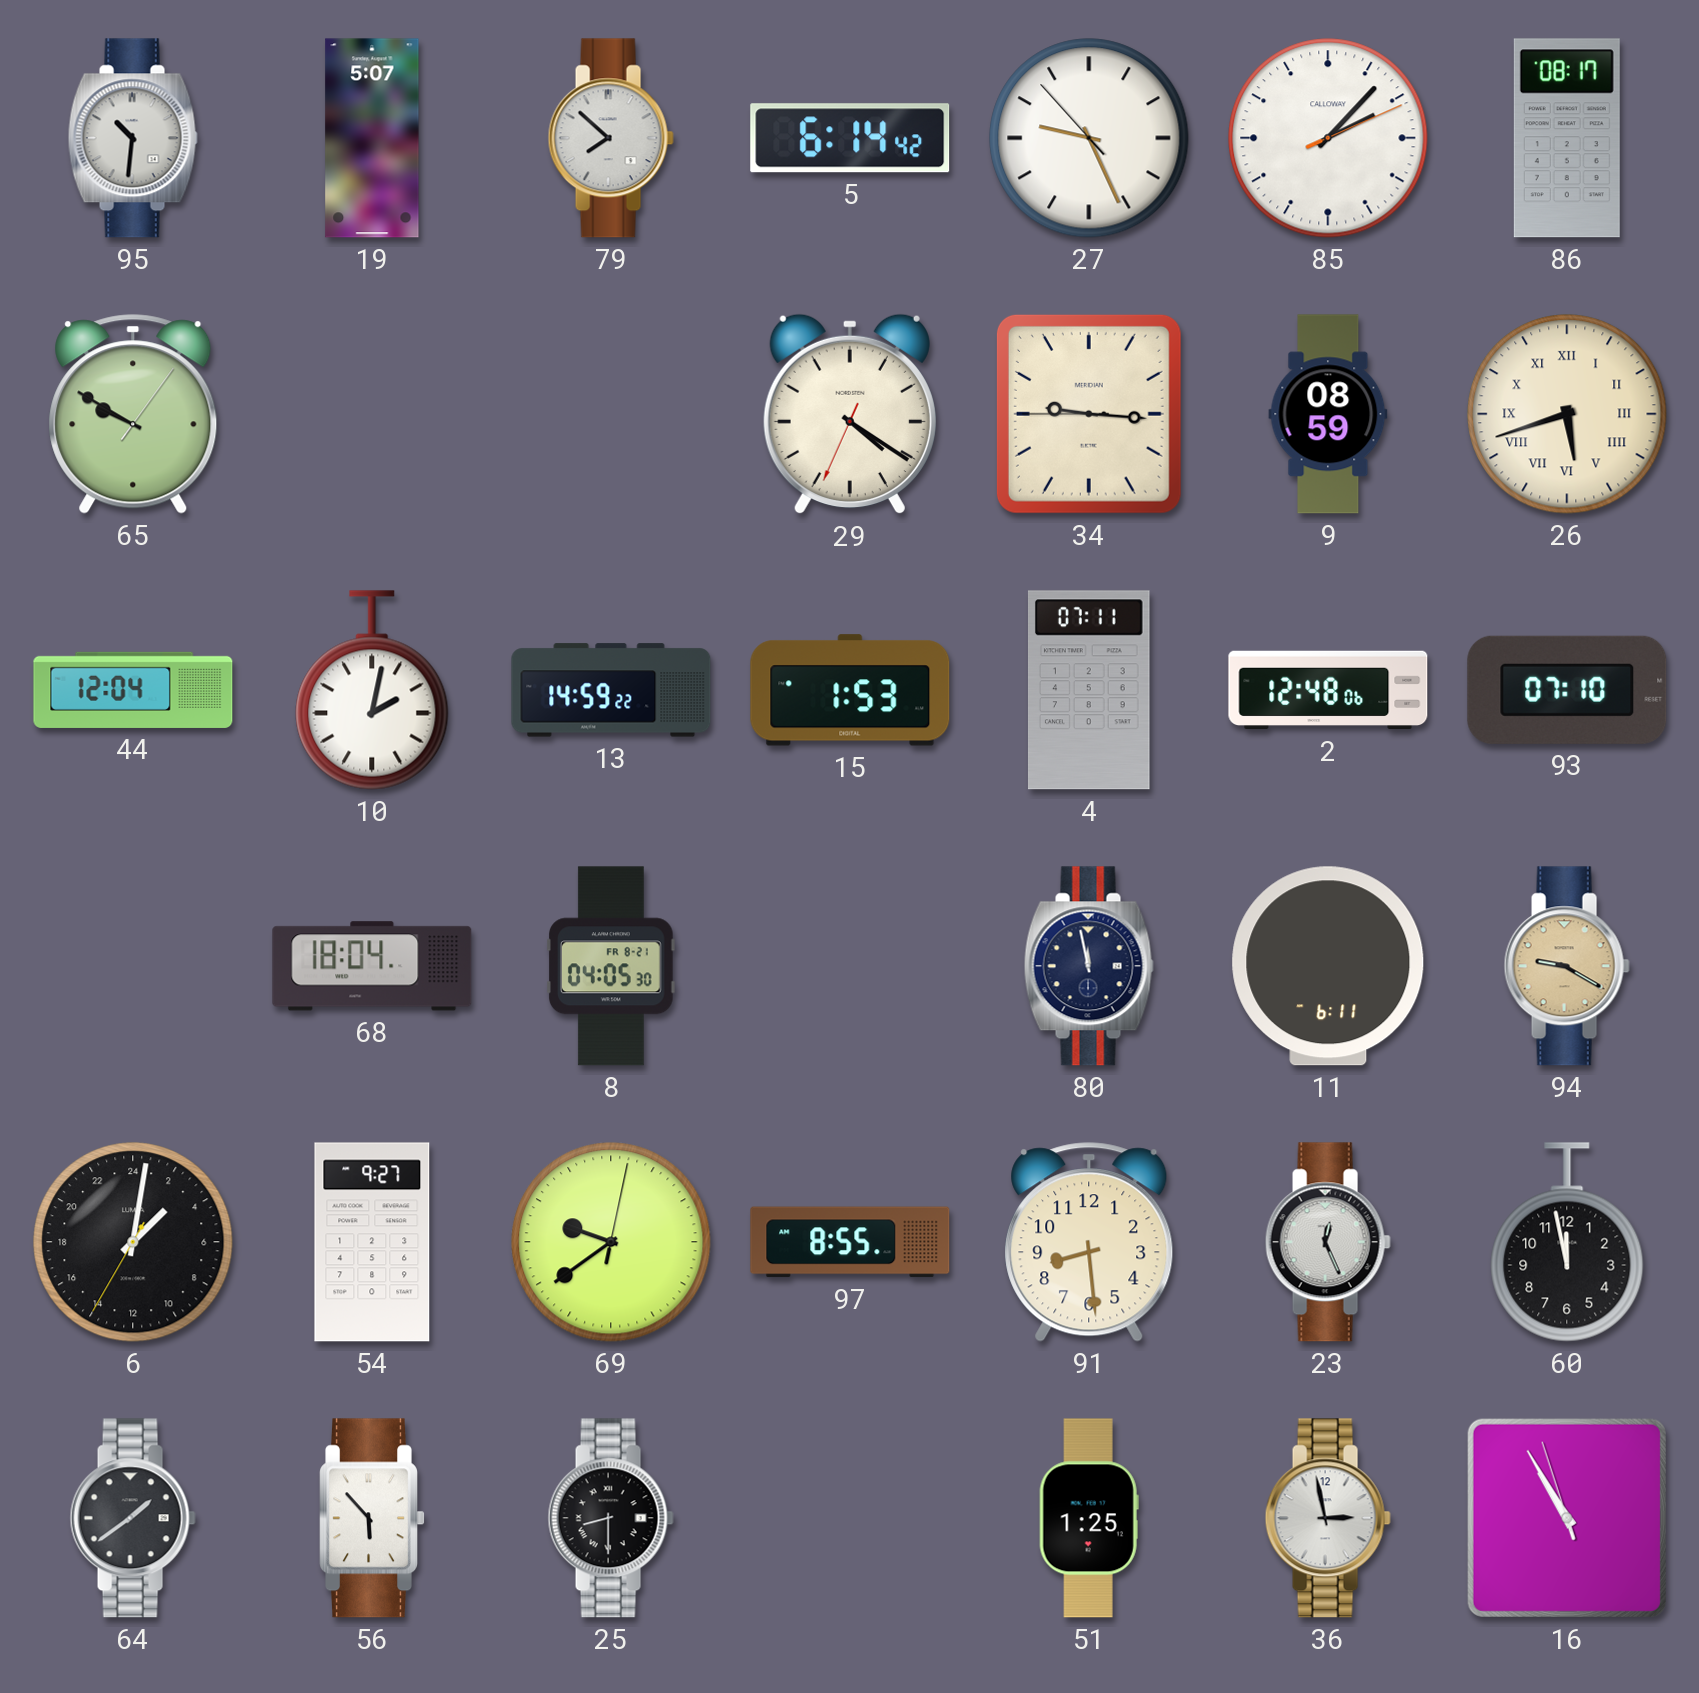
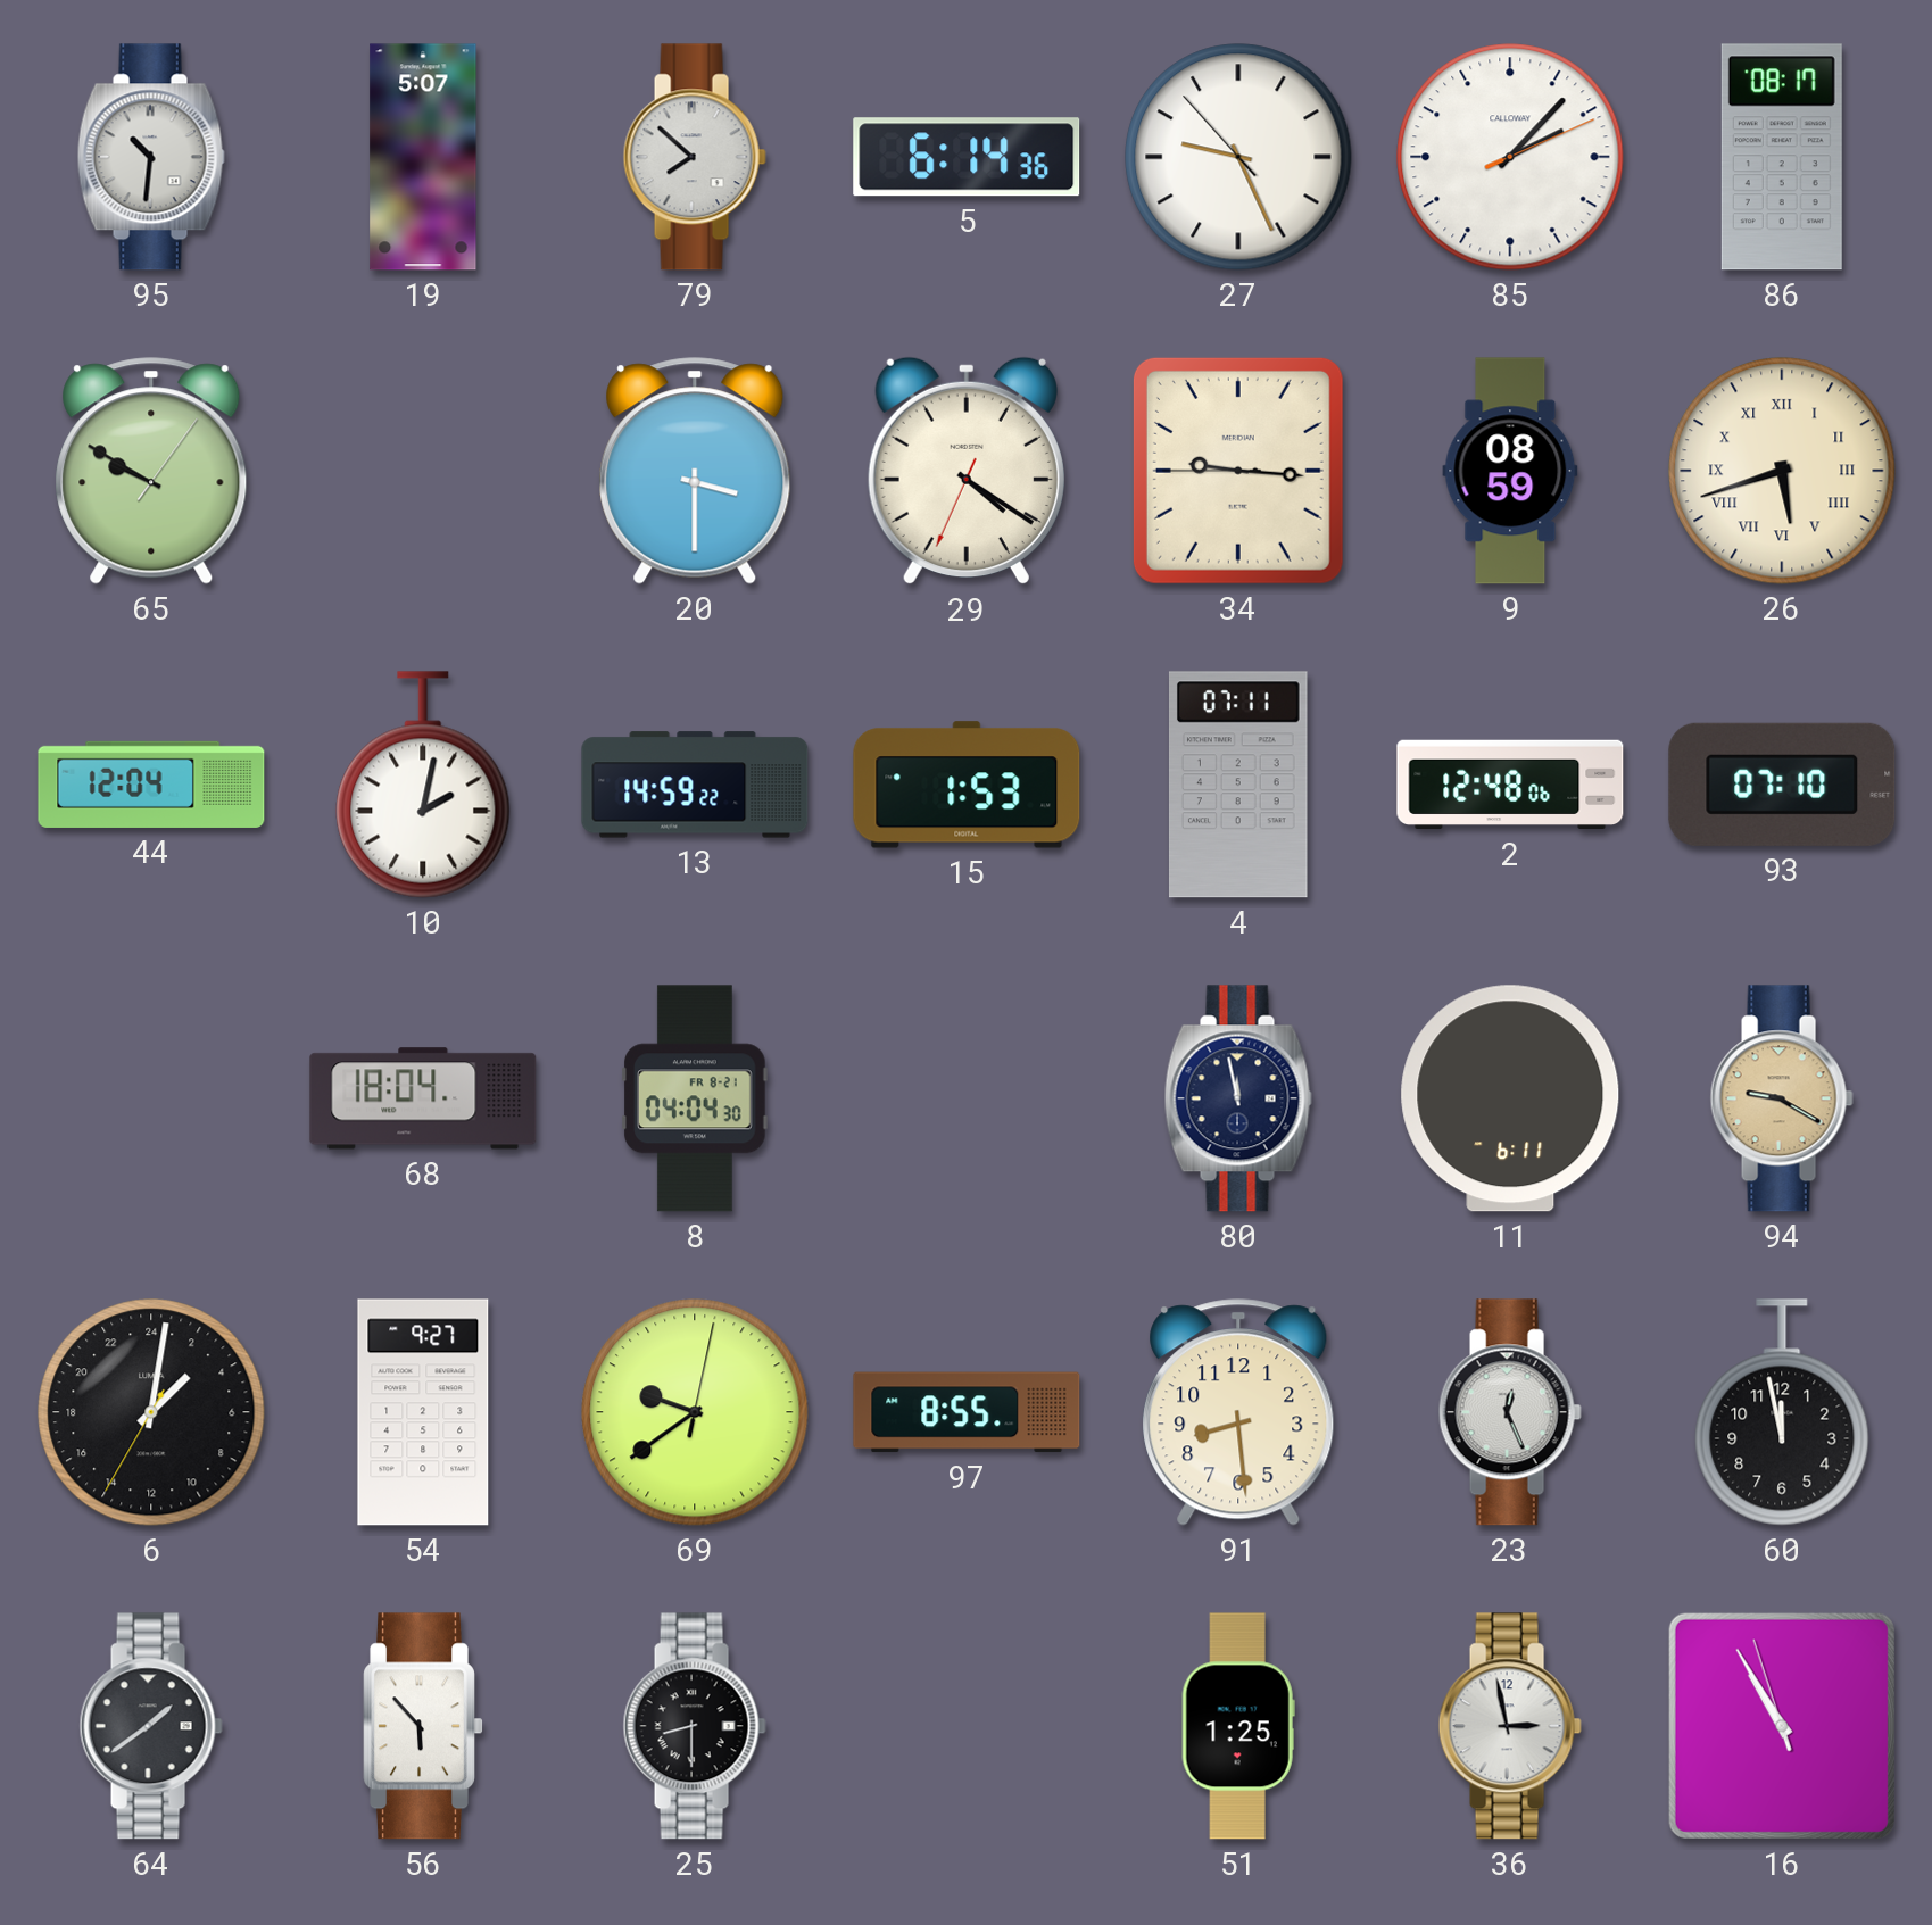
5: 6:14:42 -> 6:14:36 (967, 157)
20: none -> 3:30 (695, 471)
8: 04:05 -> 04:04 (696, 1098)
